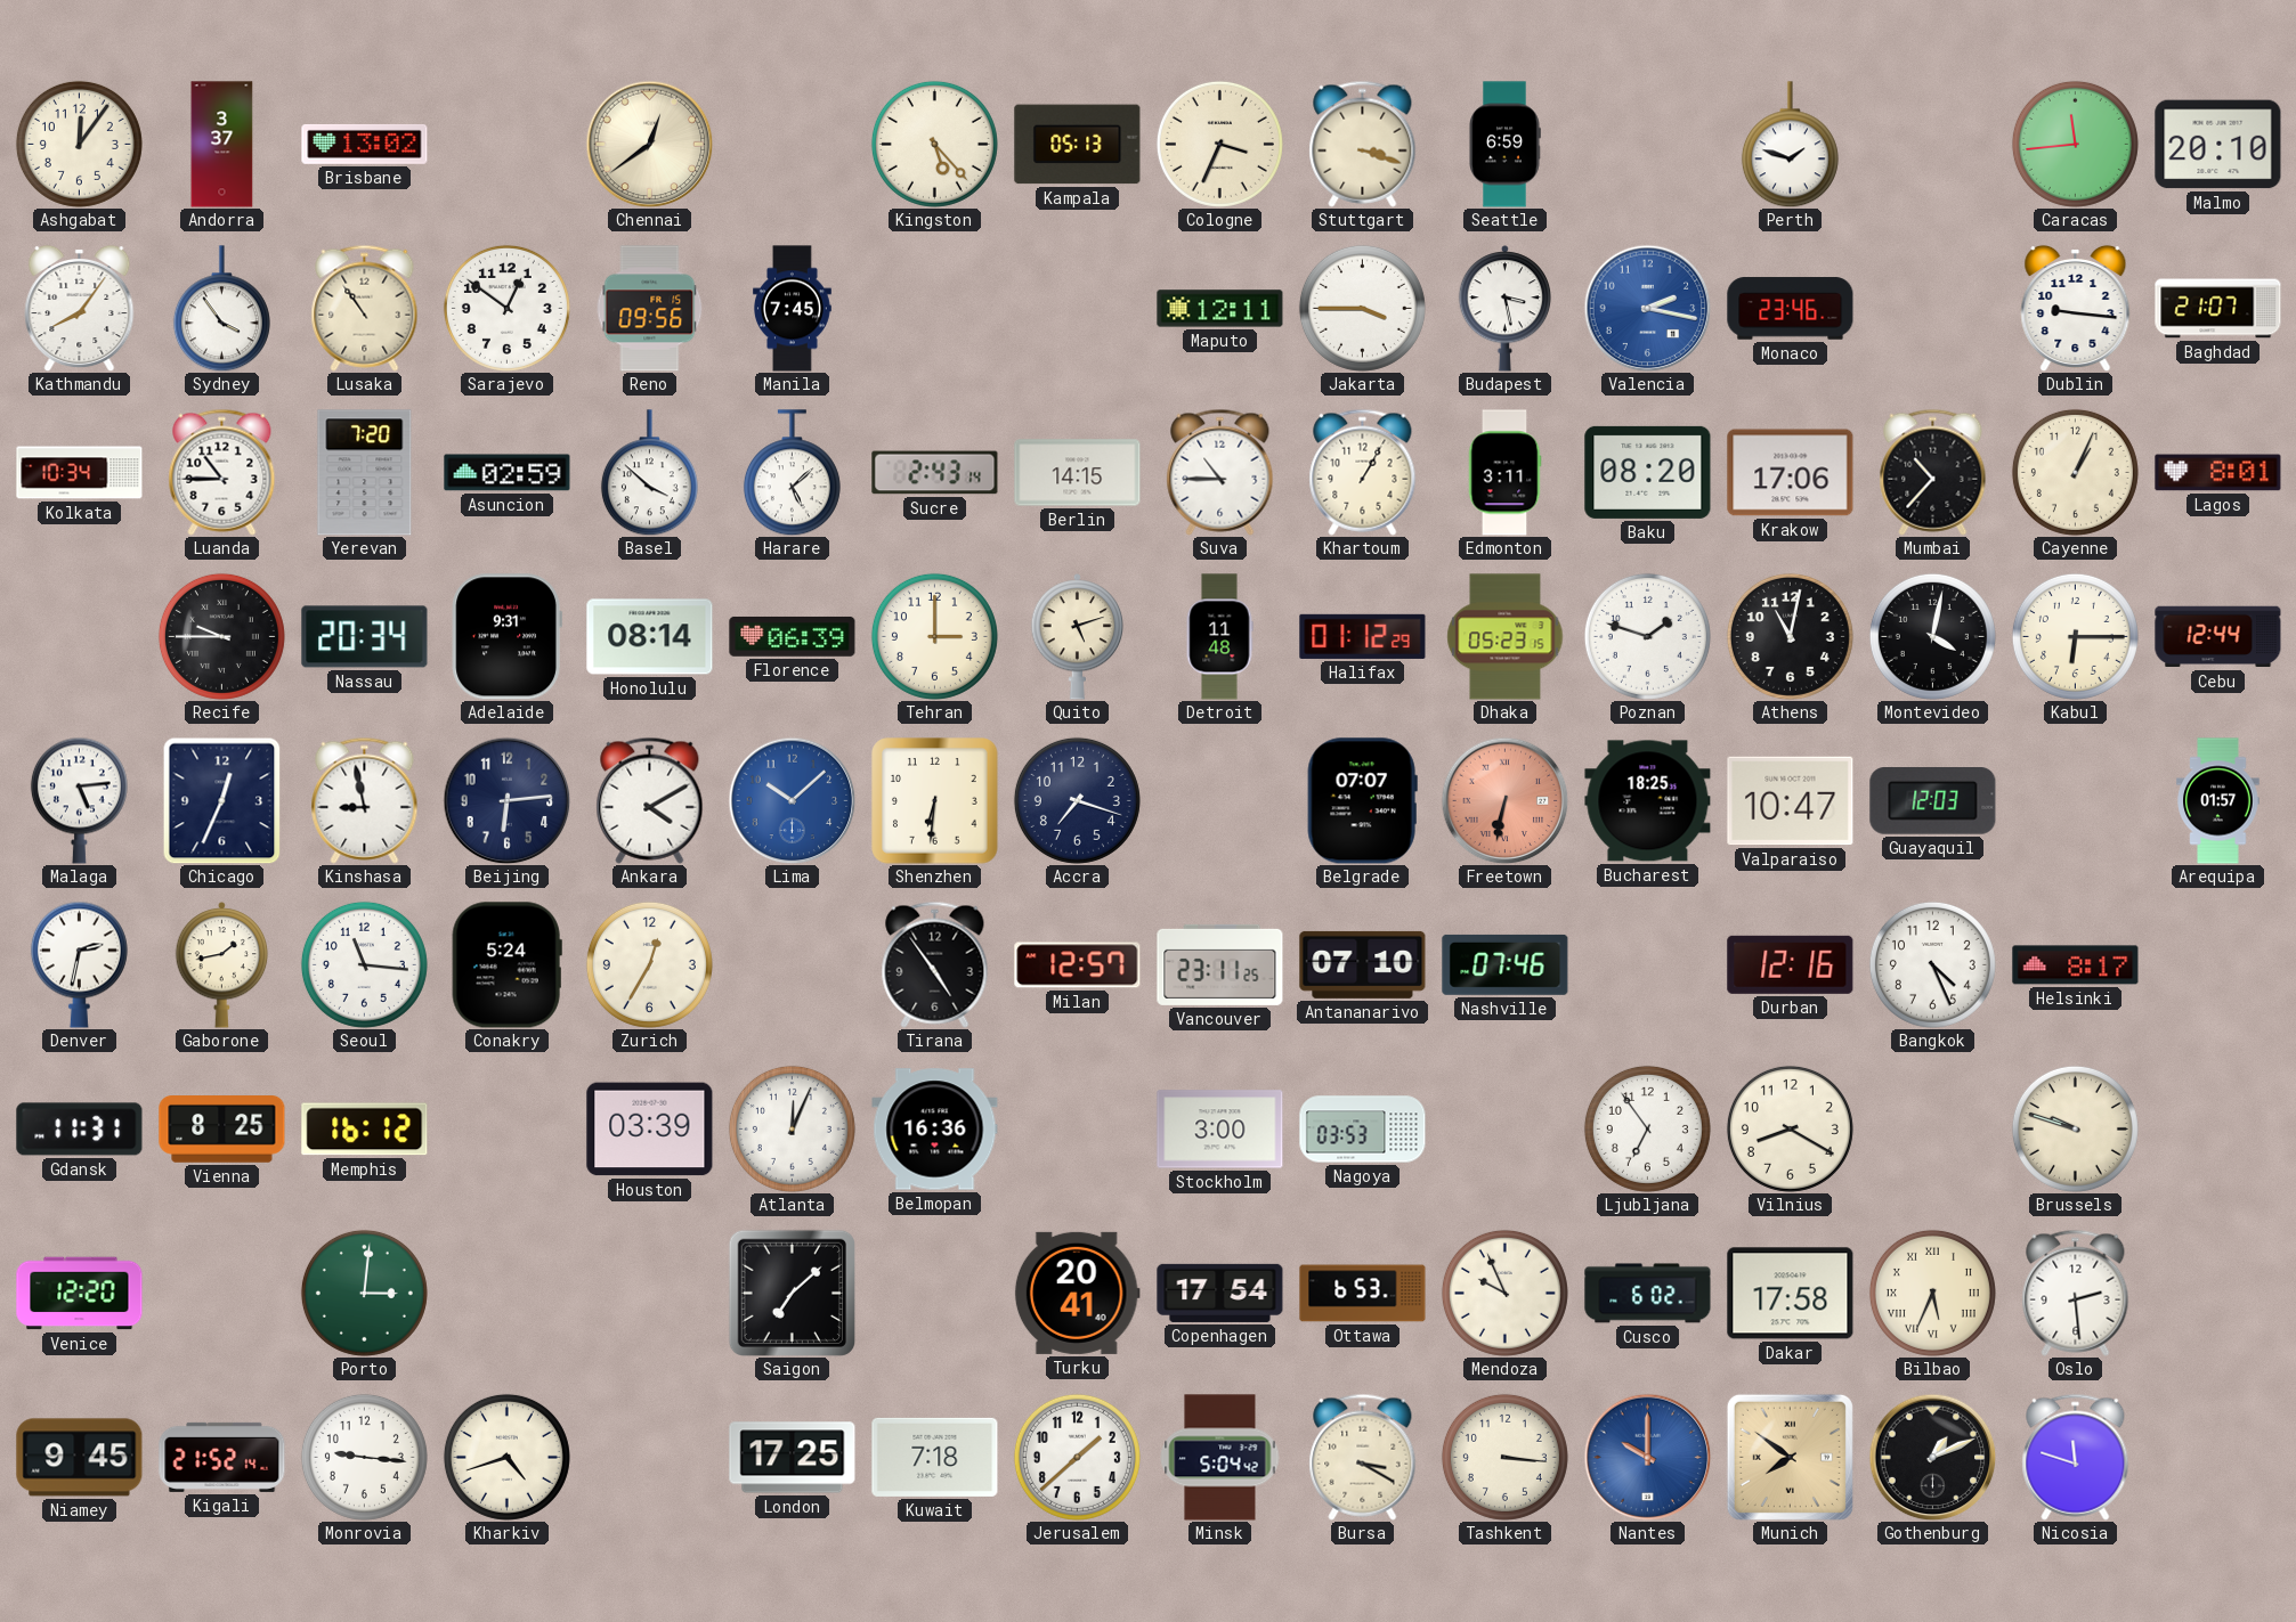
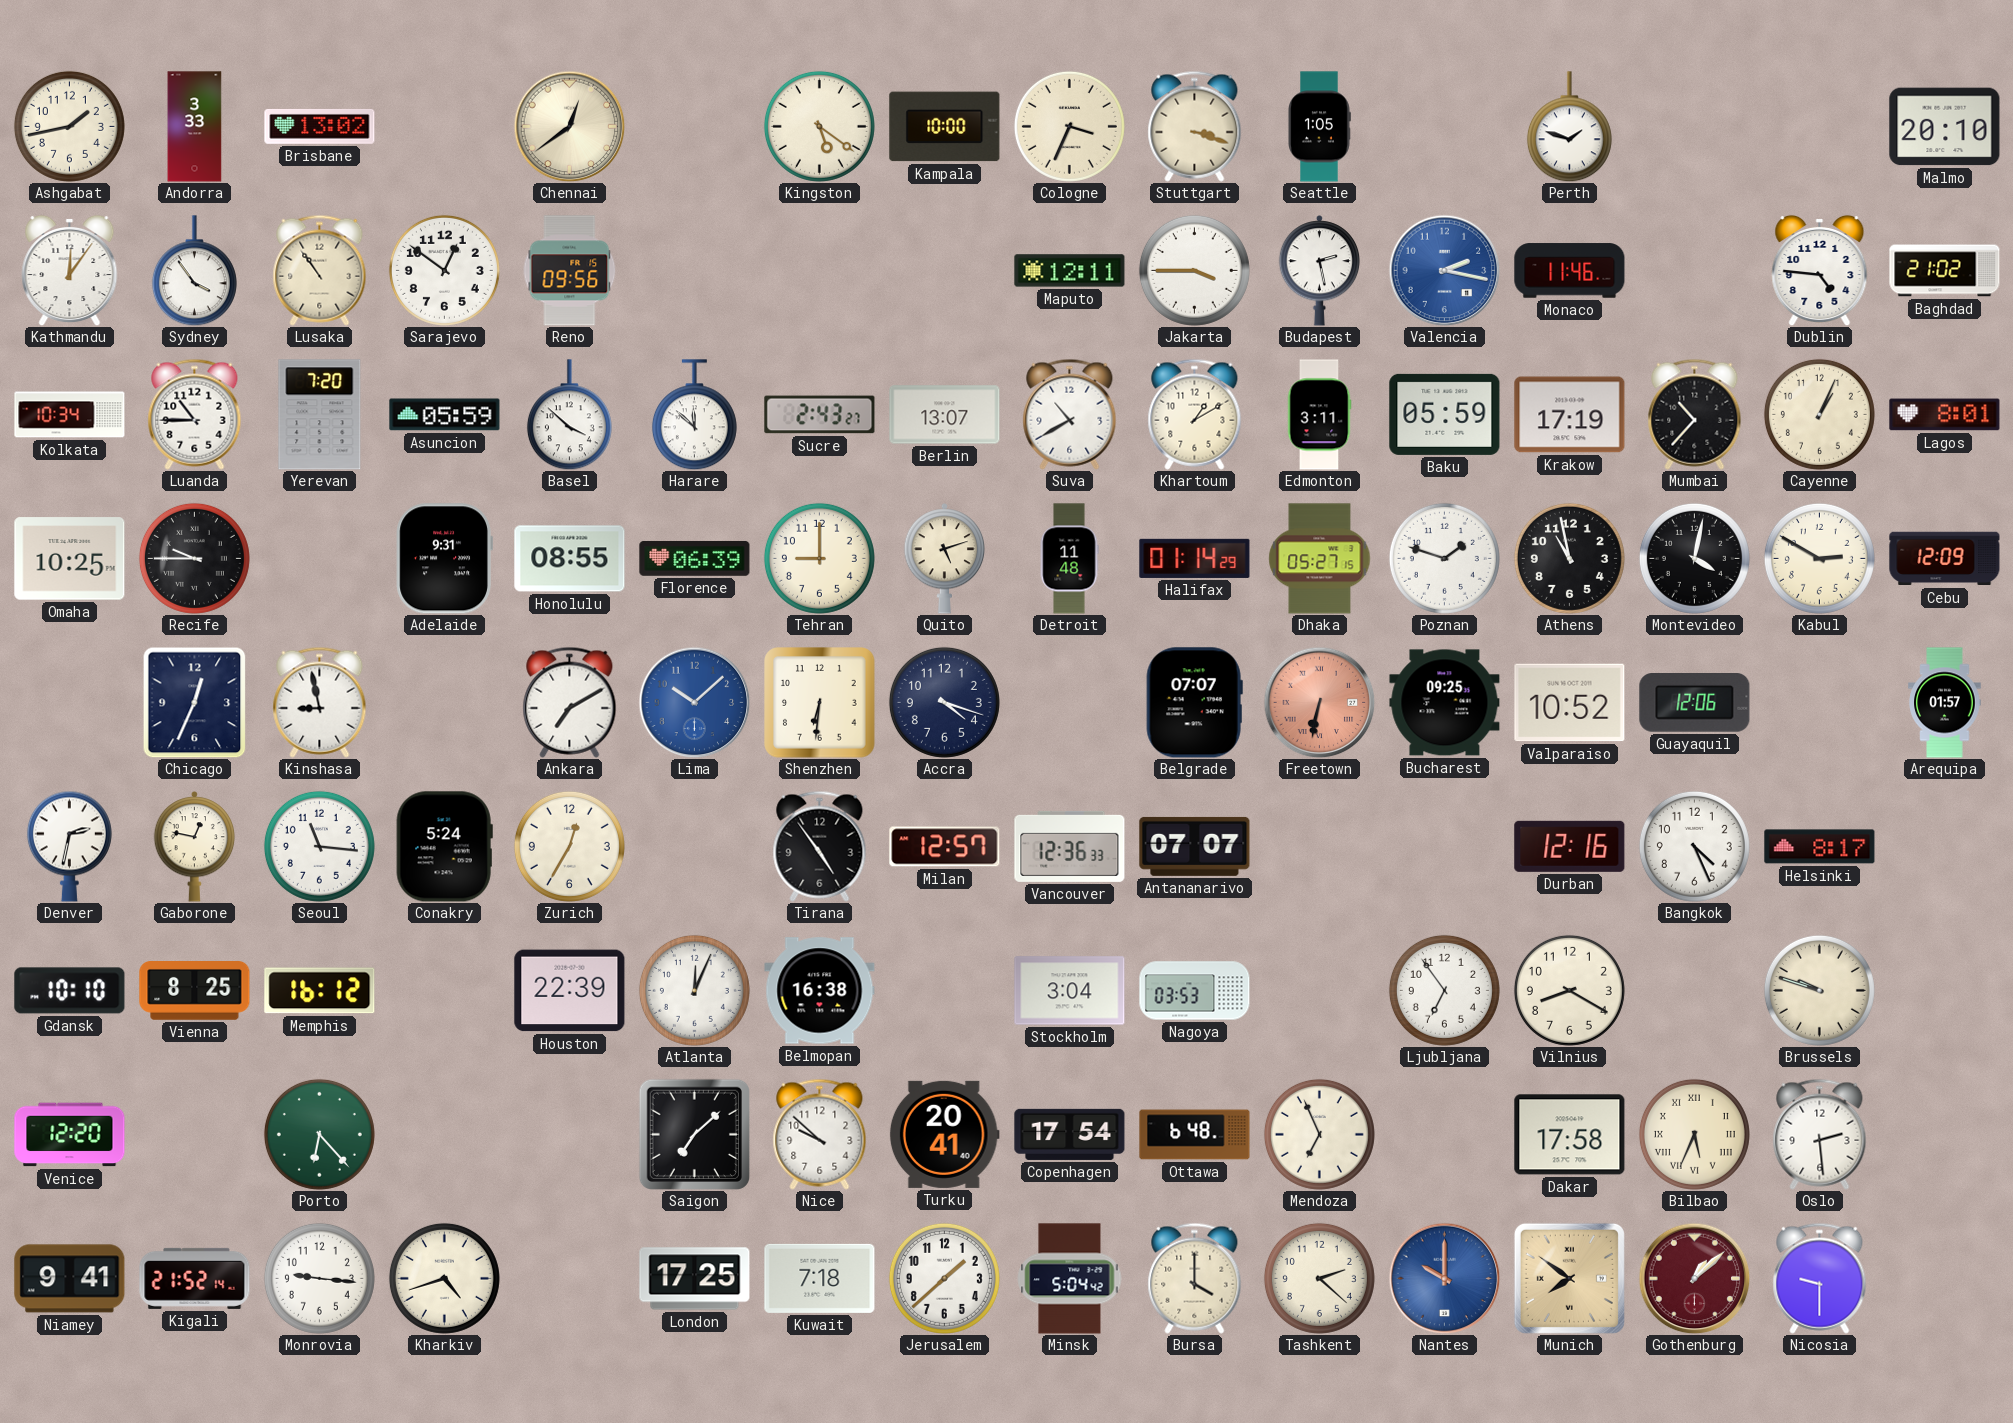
Ashgabat: 12:06 -> 1:43 (69, 126)
Andorra: 3:37 -> 3:33 (195, 127)
Kingston: 5:23 -> 5:21 (819, 126)
Kampala: 05:13 -> 10:00 (945, 127)
Seattle: 6:59 -> 1:05 (1319, 127)
Caracas: 11:44 -> none (2075, 144)
Kathmandu: 8:06 -> 12:06 (70, 270)
Manila: 7:45 -> none (793, 309)
Budapest: 3:28 -> 2:28 (1320, 271)
Monaco: 23:46 -> 11:46 (1570, 271)
Dublin: 9:16 -> 4:46 (1820, 270)
Baghdad: 21:07 -> 21:02 (1945, 271)
Asuncion: 02:59 -> 05:59 (445, 415)
Harare: 5:08 -> 11:52 (694, 415)
Sucre: 2:43:14 -> 2:43:27 (820, 415)
Berlin: 14:15 -> 13:07 (945, 415)
Suva: 10:45 -> 10:40 (1070, 414)
Khartoum: 1:05 -> 1:10 (1195, 414)
Baku: 08:20 -> 05:59 (1445, 414)
Krakow: 17:06 -> 17:19 (1570, 415)
Omaha: none -> 10:25 (70, 559)
Nassau: 20:34 -> none (365, 637)
Honolulu: 08:14 -> 08:55 (570, 559)
Tehran: 3:00 -> 9:00 (819, 558)
Halifax: 01:12 -> 01:14 (1195, 558)
Dhaka: 05:23 -> 05:27 (1320, 559)
Athens: 11:02 -> 10:58 (1569, 558)
Kabul: 6:15 -> 2:50 (1819, 558)
Cebu: 12:44 -> 12:09 (1945, 559)
Malaga: 5:14 -> none (79, 800)
Beijing: 6:14 -> none (506, 800)
Ankara: 4:10 -> 7:10 (570, 702)
Accra: 7:18 -> 4:18 (944, 702)
Bucharest: 18:25 -> 09:25 (1445, 703)
Valparaiso: 10:47 -> 10:52 (1570, 703)
Guayaquil: 12:03 -> 12:06 (1695, 703)
Gaborone: 1:43 -> 12:47 (195, 847)
Vancouver: 23:11 -> 12:36 (1070, 846)
Antananarivo: 07:10 -> 07:07 (1195, 846)
Nashville: 07:46 -> none (1506, 964)
Gdansk: 11:31 -> 10:10 (70, 991)
Houston: 03:39 -> 22:39 (570, 991)
Belmopan: 16:36 -> 16:38 (820, 991)
Stockholm: 3:00 -> 3:04 (1070, 991)
Porto: 3:01 -> 6:23 (319, 1134)
Nice: none -> 9:52 (820, 1134)
Ottawa: 6:53 -> 6:48 (1195, 1135)
Mendoza: 9:56 -> 6:56 (1319, 1134)
Cusco: 6:02 -> none (1648, 1294)
Niamey: 9:45 -> 9:41 (70, 1279)
Bursa: 3:20 -> 4:00 (1195, 1278)
Tashkent: 3:16 -> 2:22 (1319, 1278)
Gothenburg: 1:11 -> 1:08 (1694, 1278)
Gothenburg dial: black -> burgundy (1694, 1278)
Nicosia: 11:48 -> 9:30 (1820, 1278)
